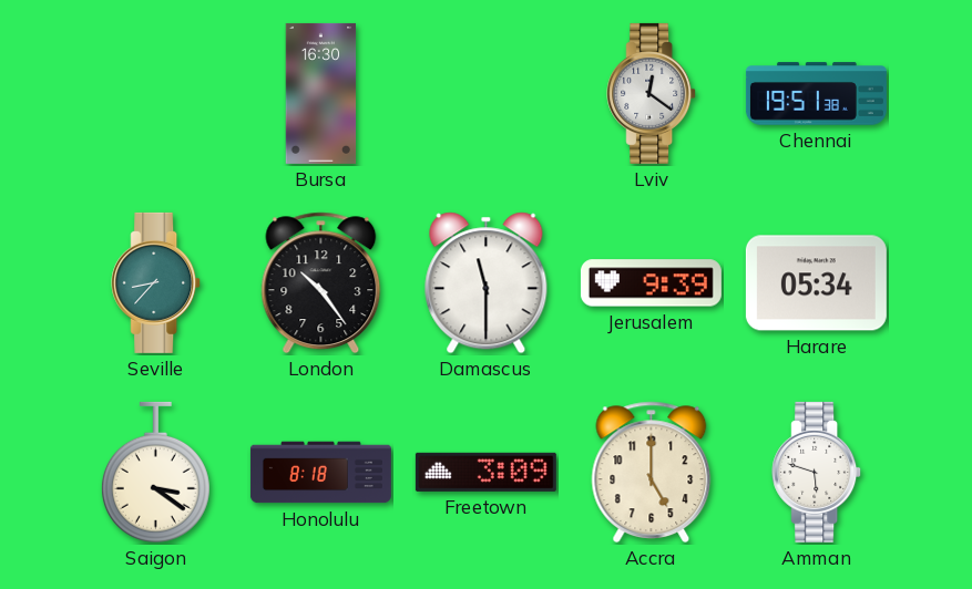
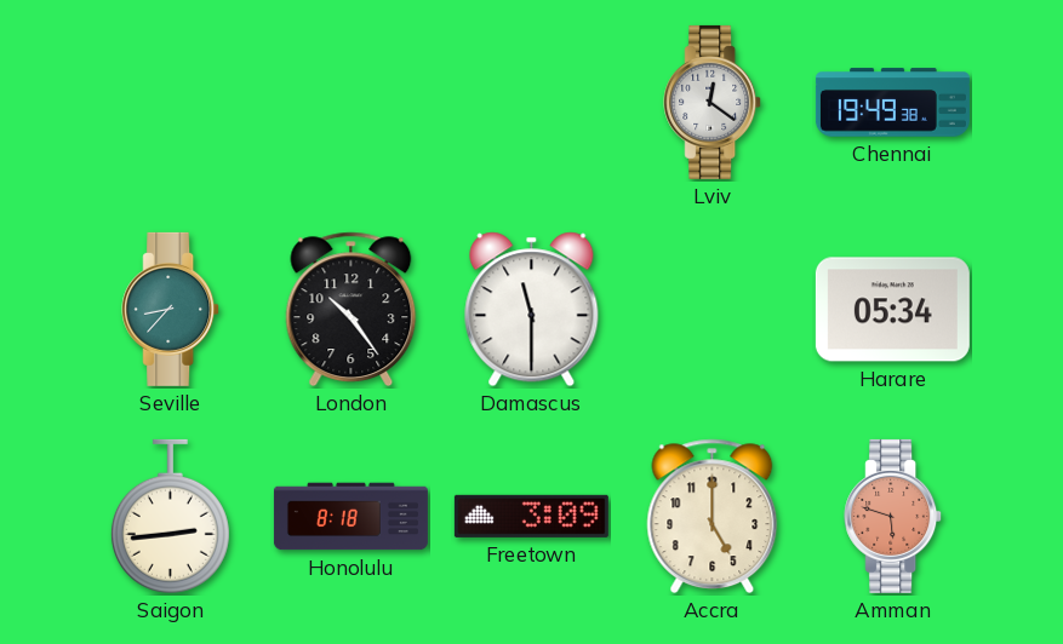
Bursa: 16:30 -> none (321, 93)
Chennai: 19:51 -> 19:49 (892, 103)
Jerusalem: 9:39 -> none (651, 283)
Saigon: 3:21 -> 2:44 (170, 517)
Amman dial: white -> salmon (893, 516)
